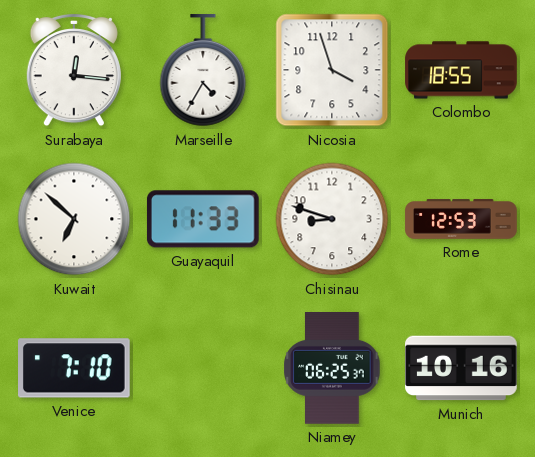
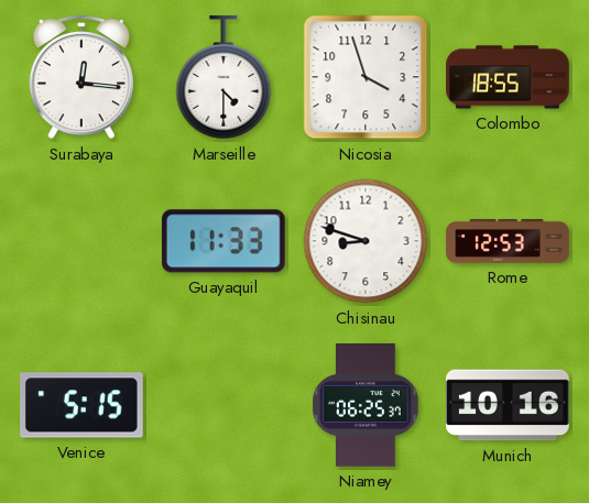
Marseille: 4:35 -> 4:30 (223, 78)
Kuwait: 6:52 -> none (74, 219)
Venice: 7:10 -> 5:15 (83, 405)
